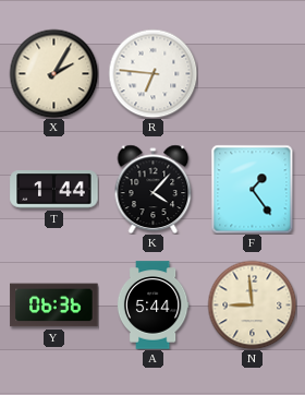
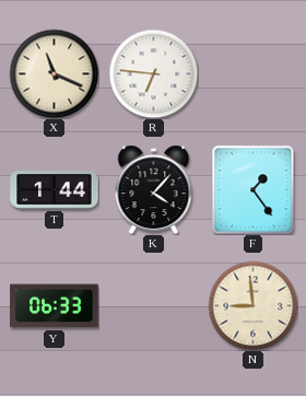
X: 2:05 -> 11:19 (54, 73)
Y: 06:36 -> 06:33 (55, 306)
A: 5:44 -> none (152, 306)
